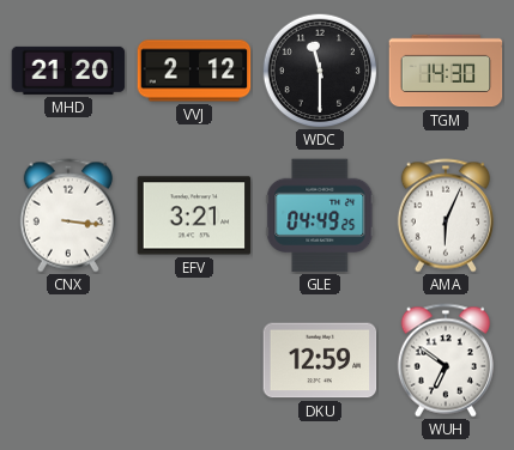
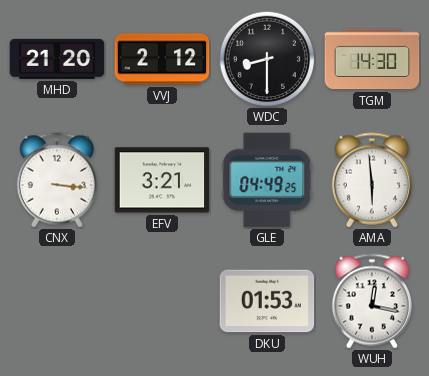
WDC: 11:30 -> 8:30 (267, 59)
AMA: 6:04 -> 5:59 (372, 180)
DKU: 12:59 -> 01:53 (267, 301)
WUH: 6:51 -> 12:17 (372, 301)
